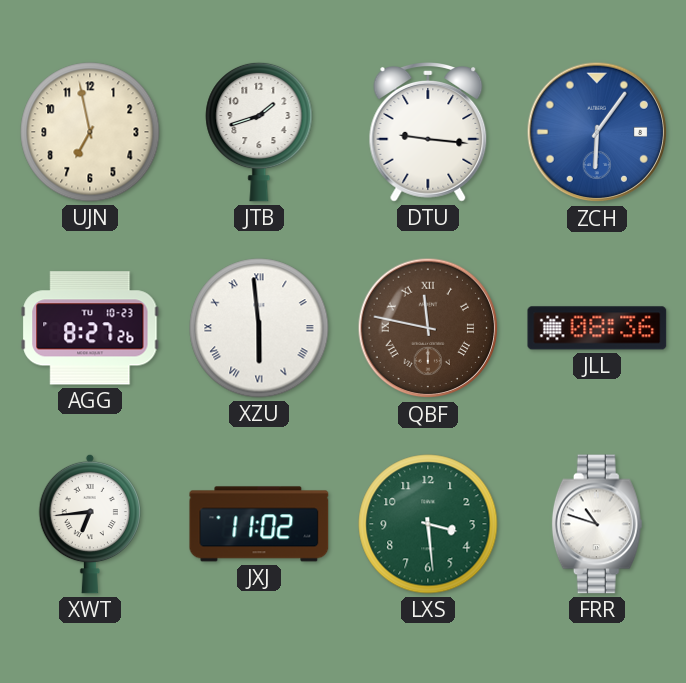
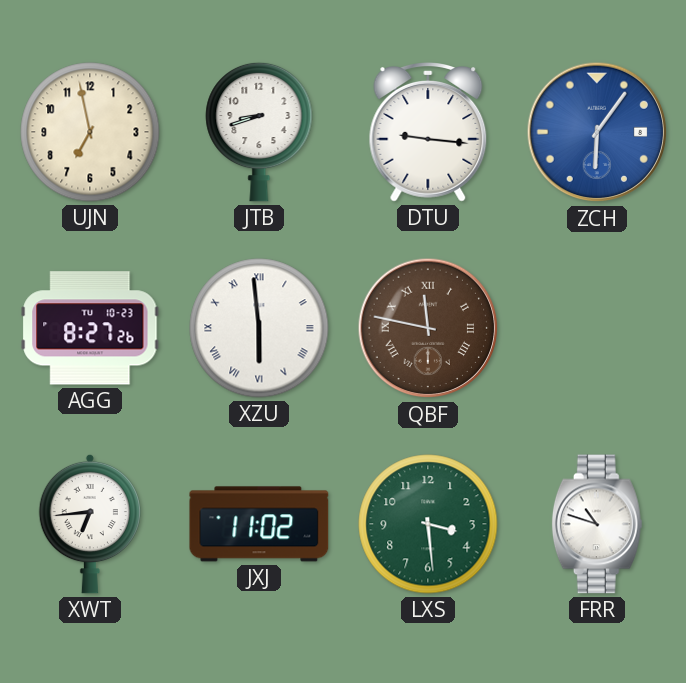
JTB: 1:42 -> 8:42 (259, 132)
JLL: 08:36 -> none (597, 328)
